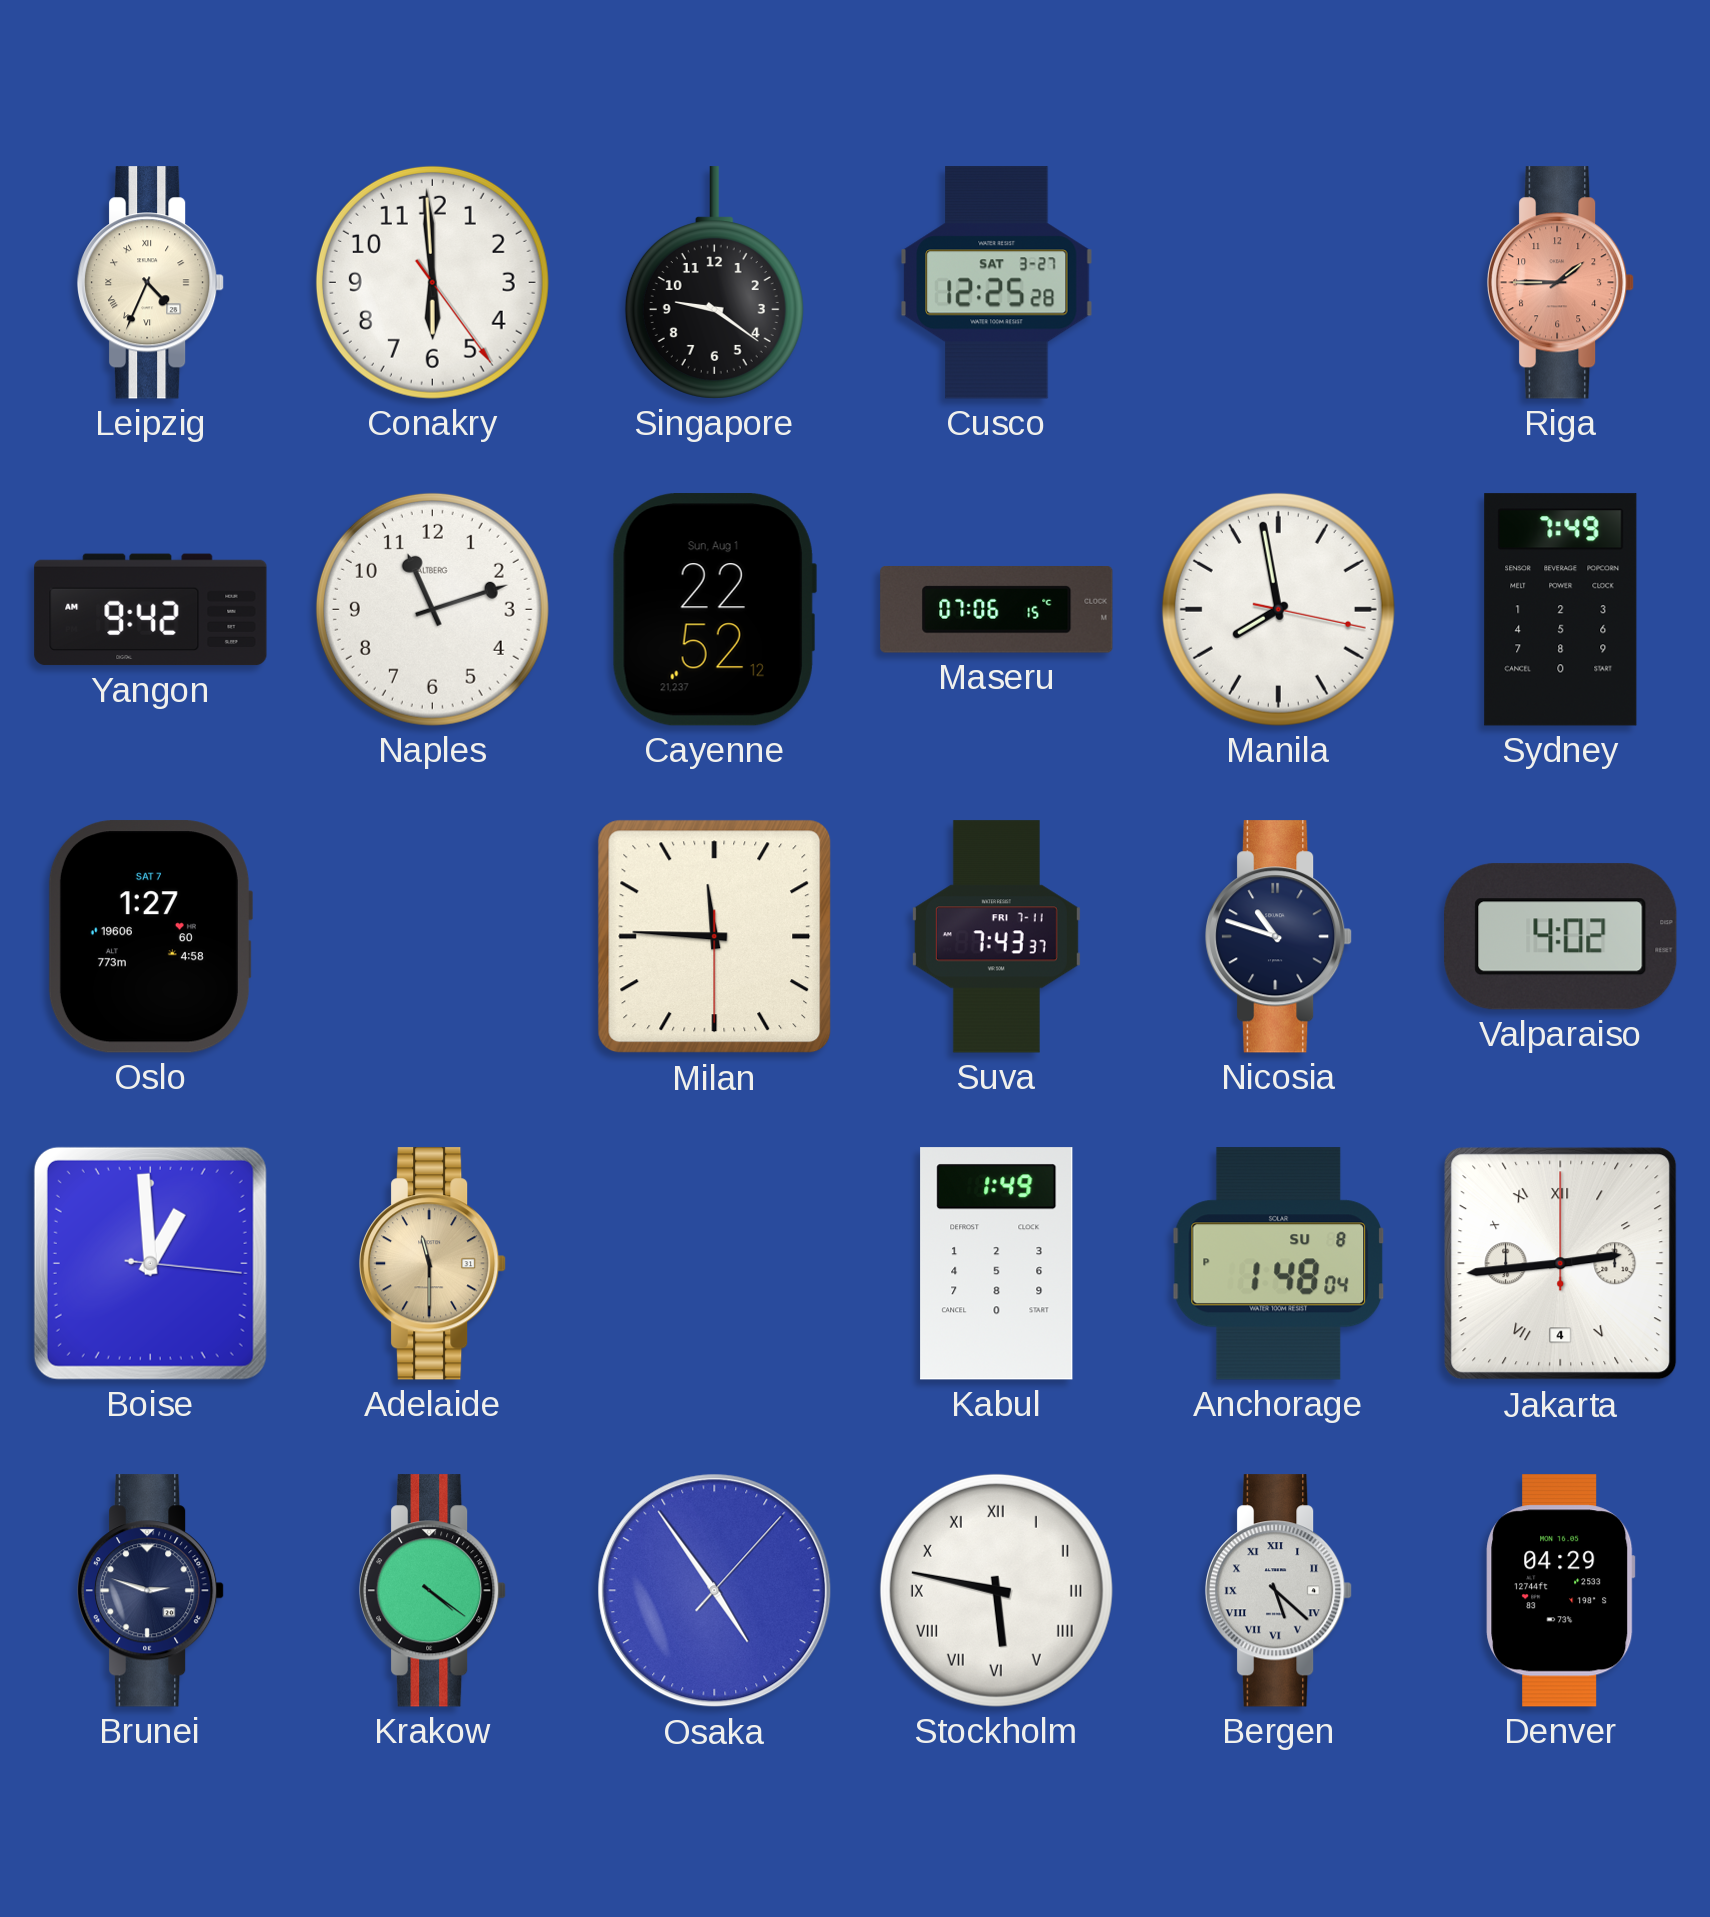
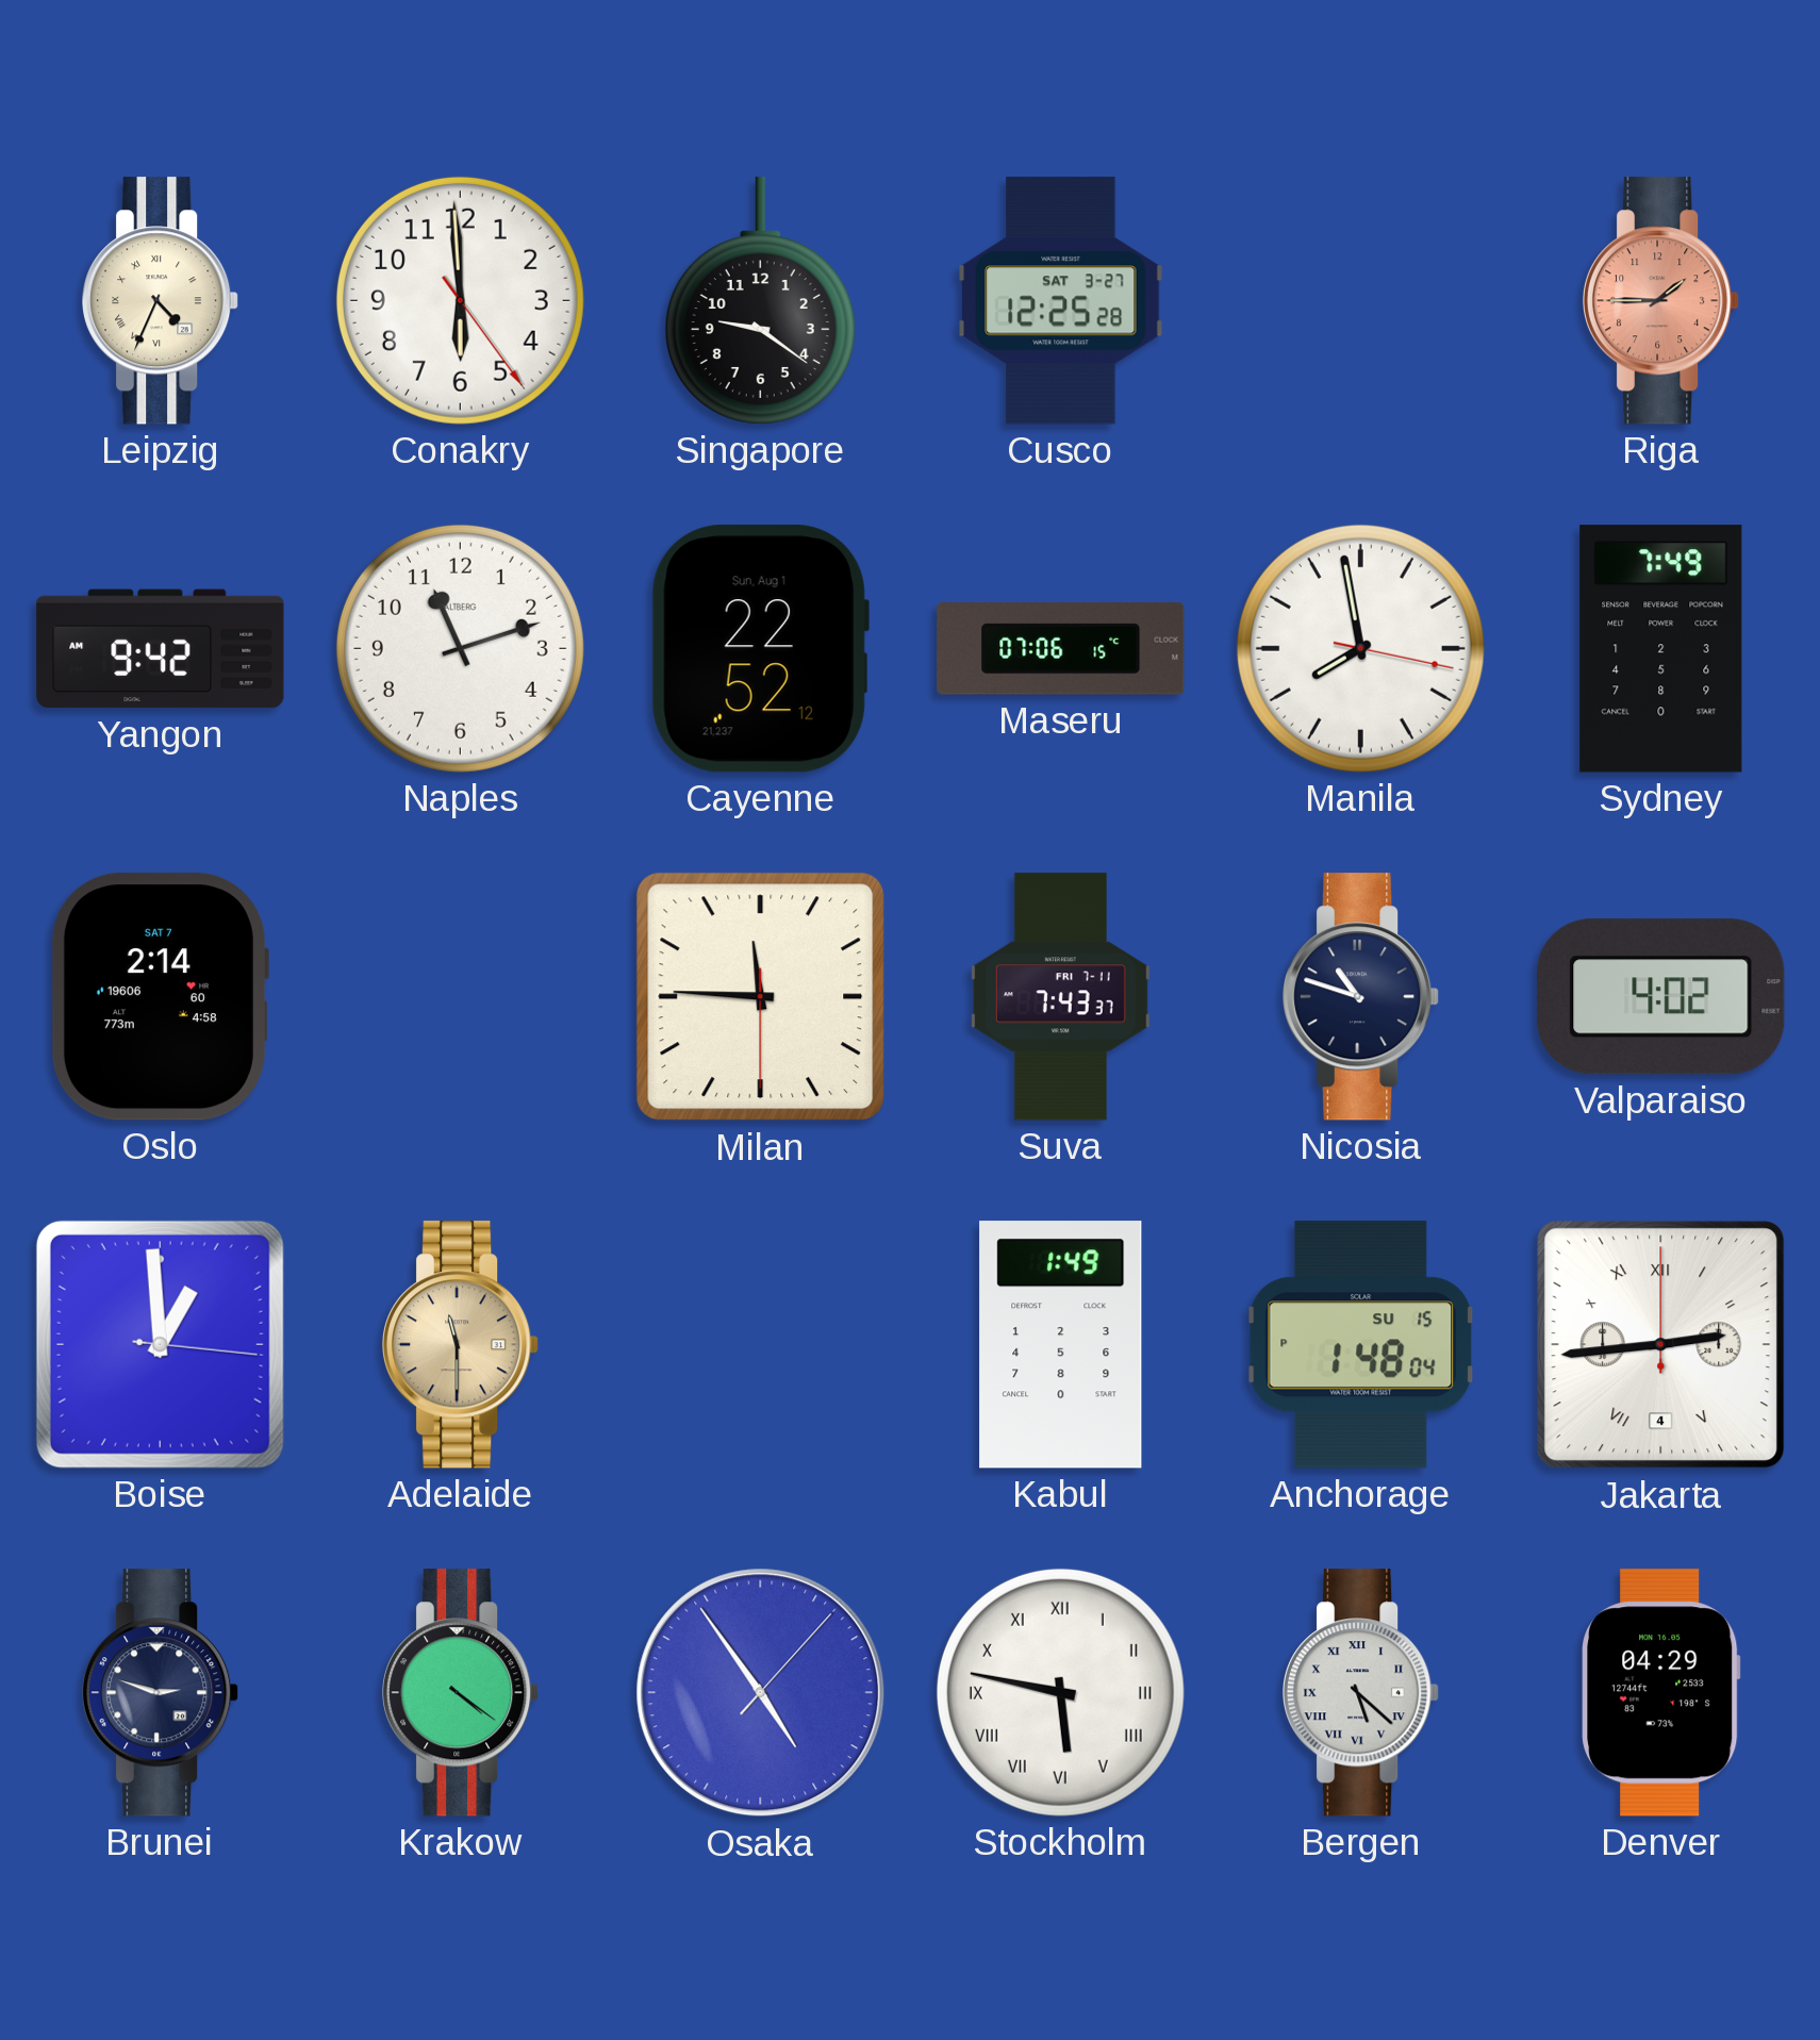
Oslo: 1:27 -> 2:14 (160, 997)
Anchorage date: SU 8 -> SU 15 (1361, 1345)
